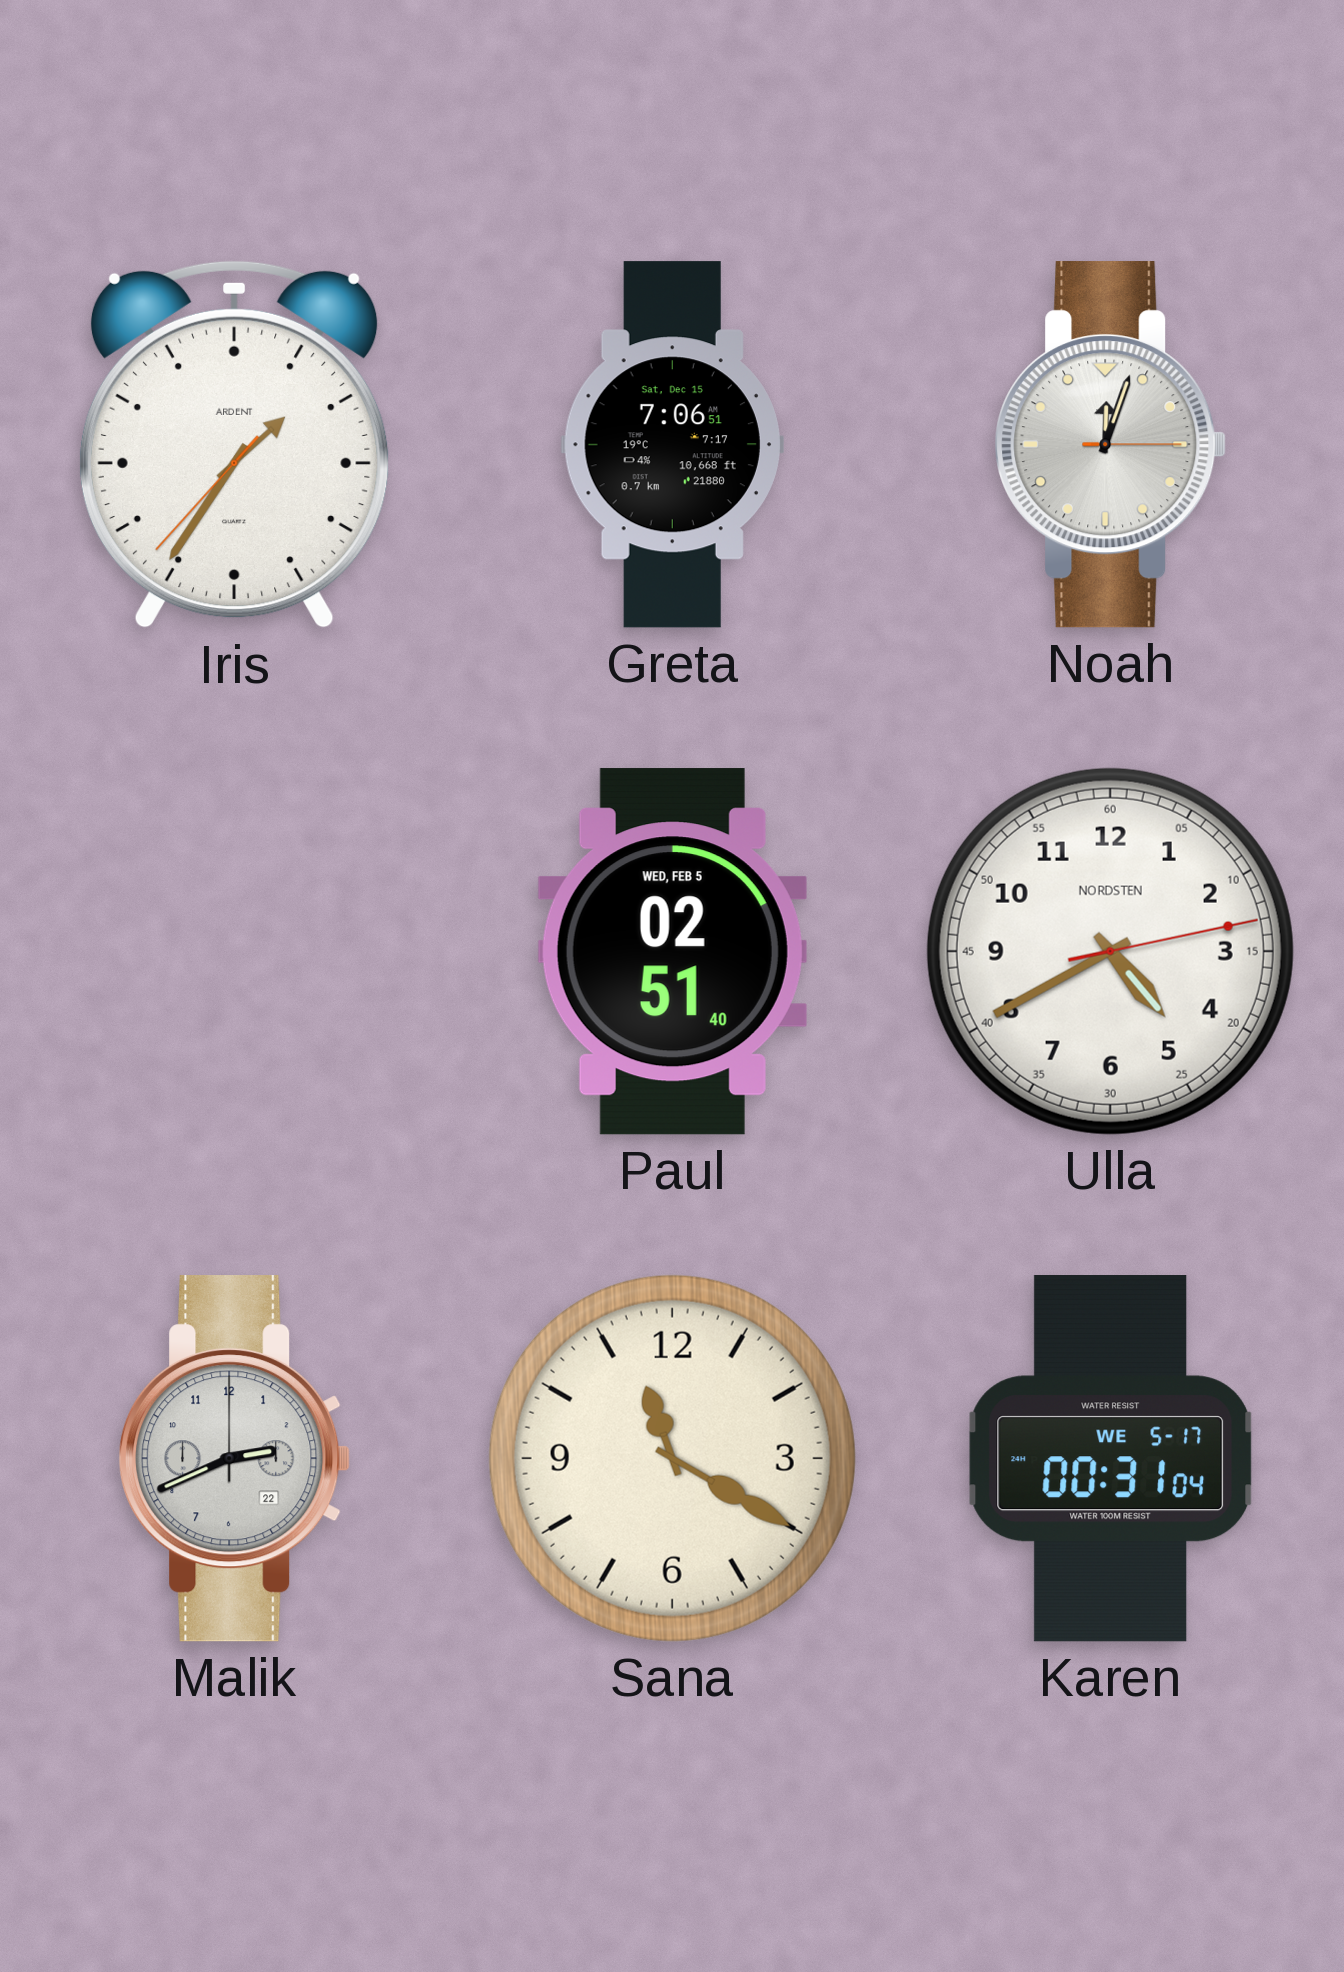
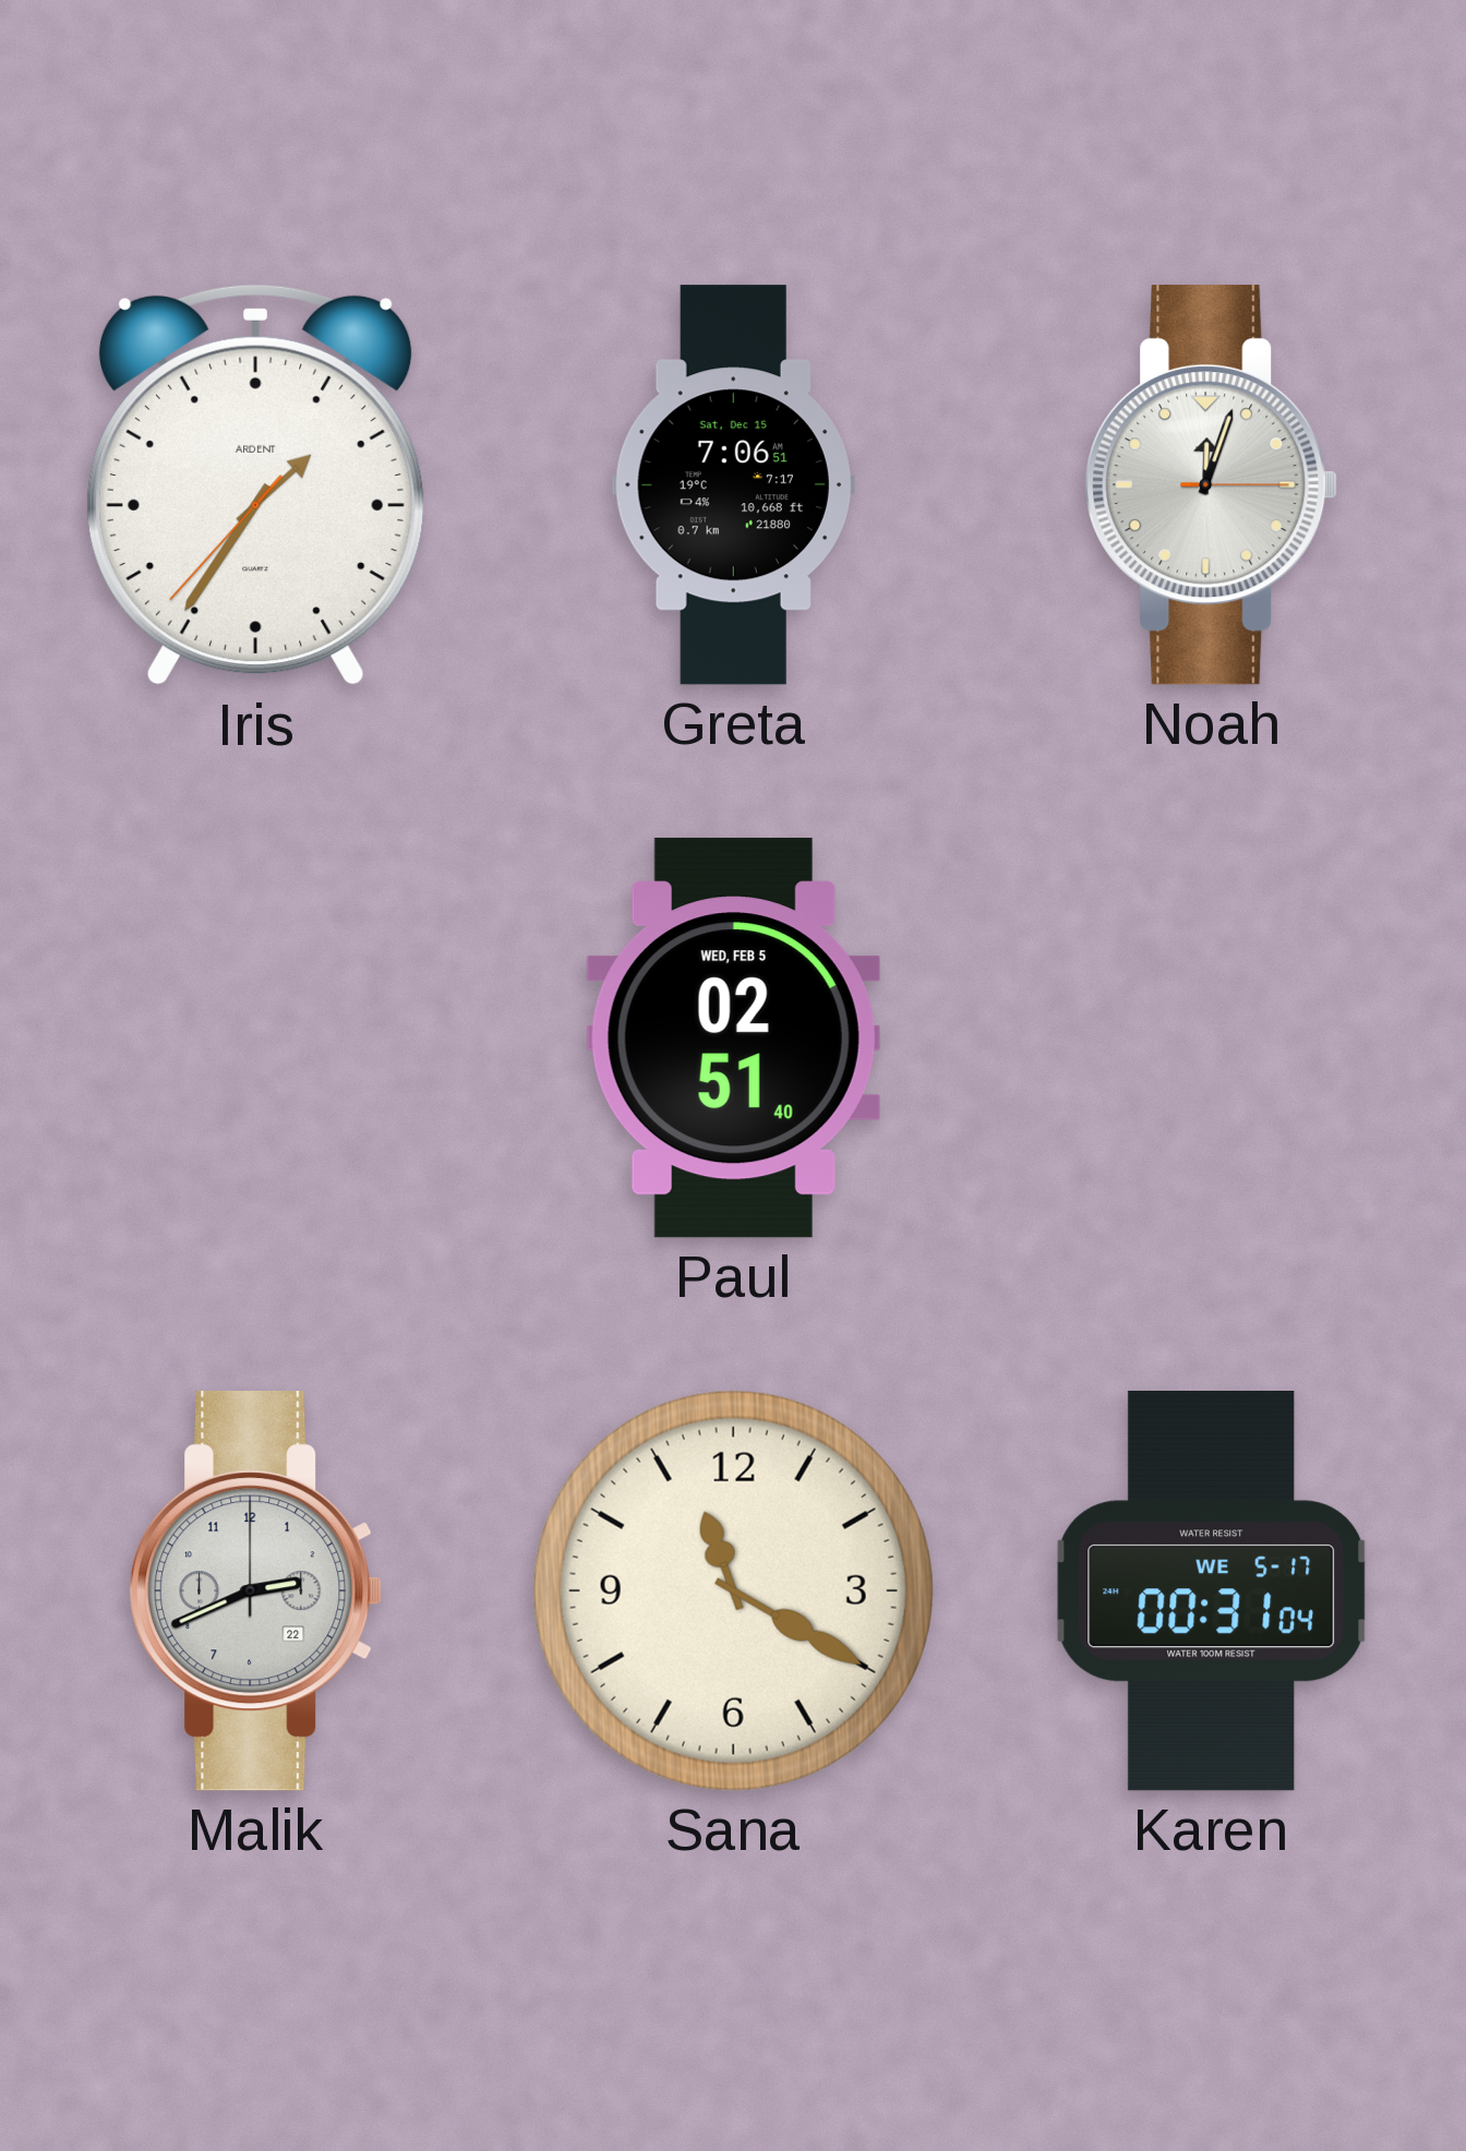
Ulla: 4:40 -> none (1110, 951)
